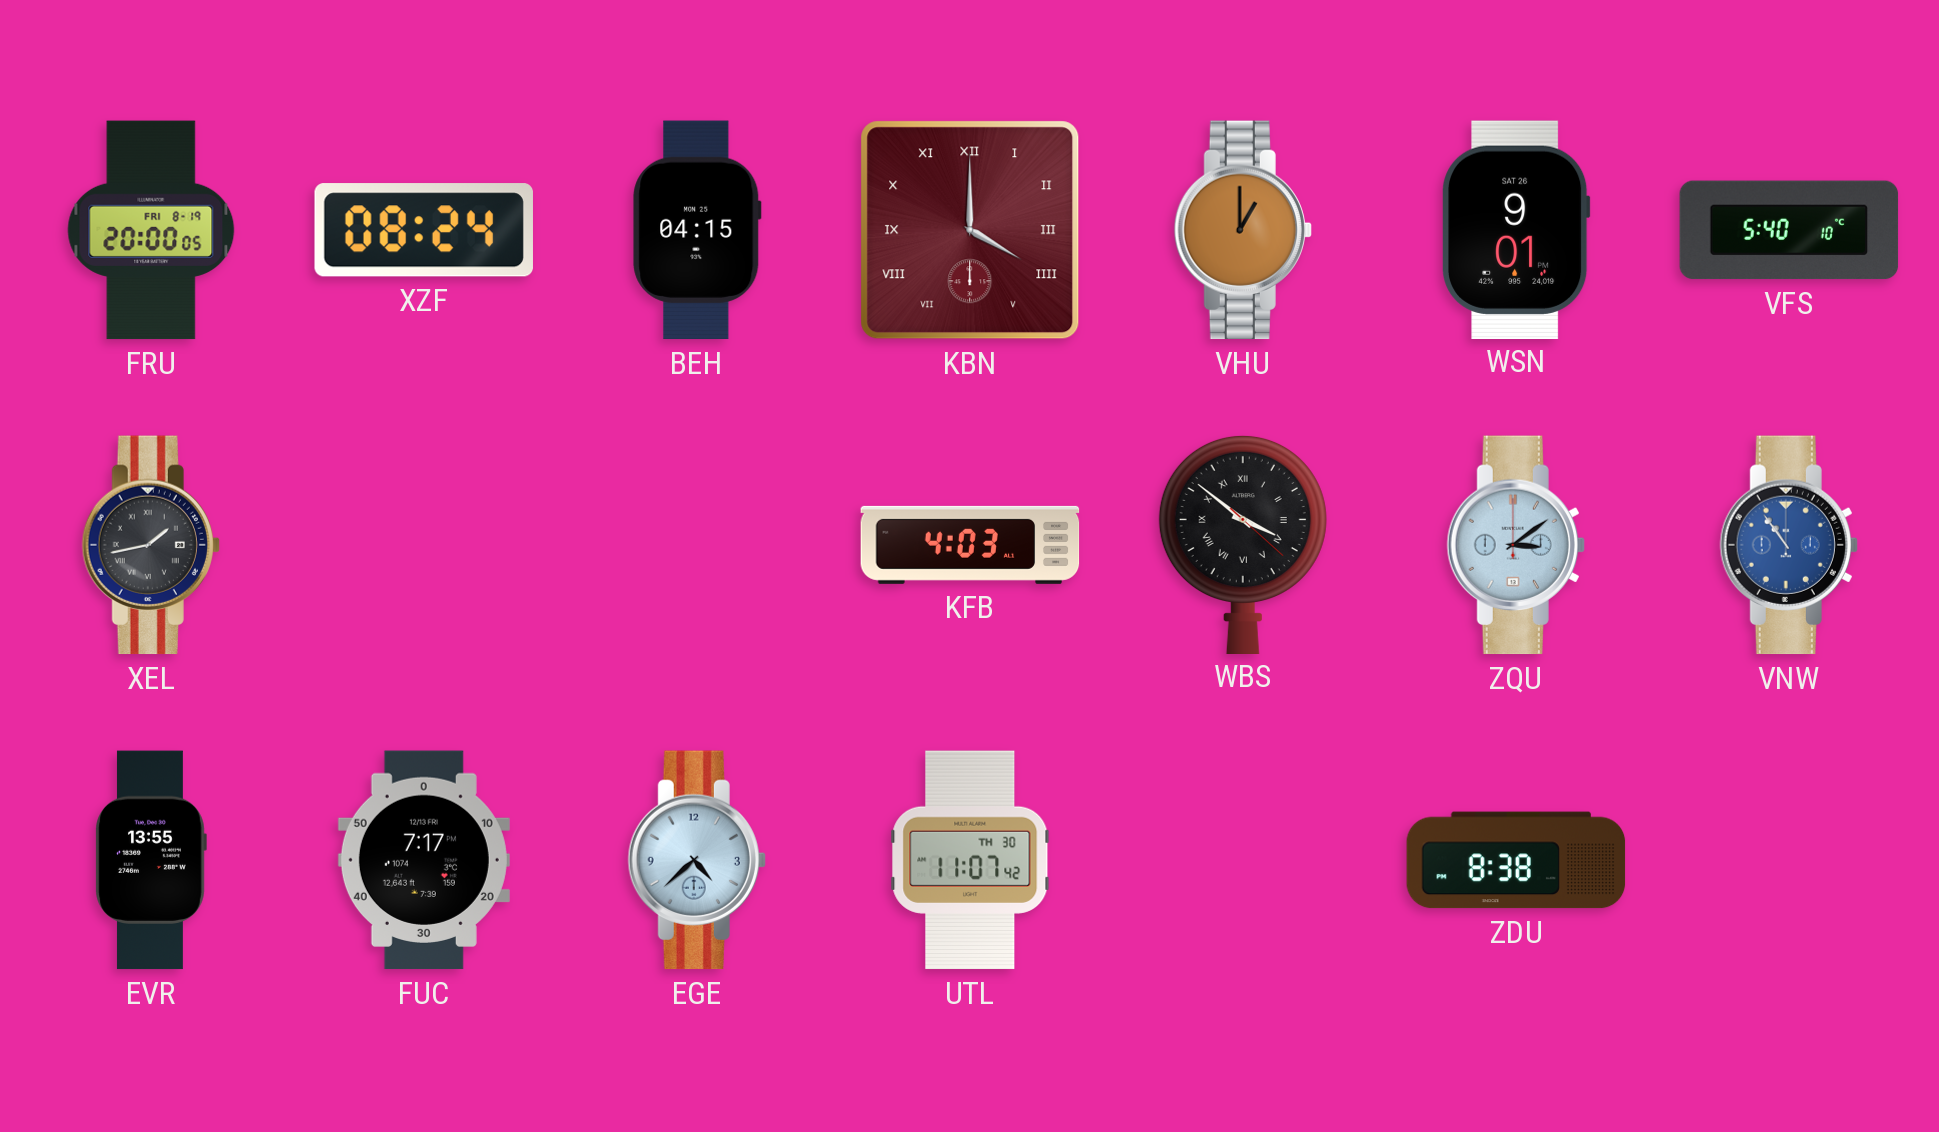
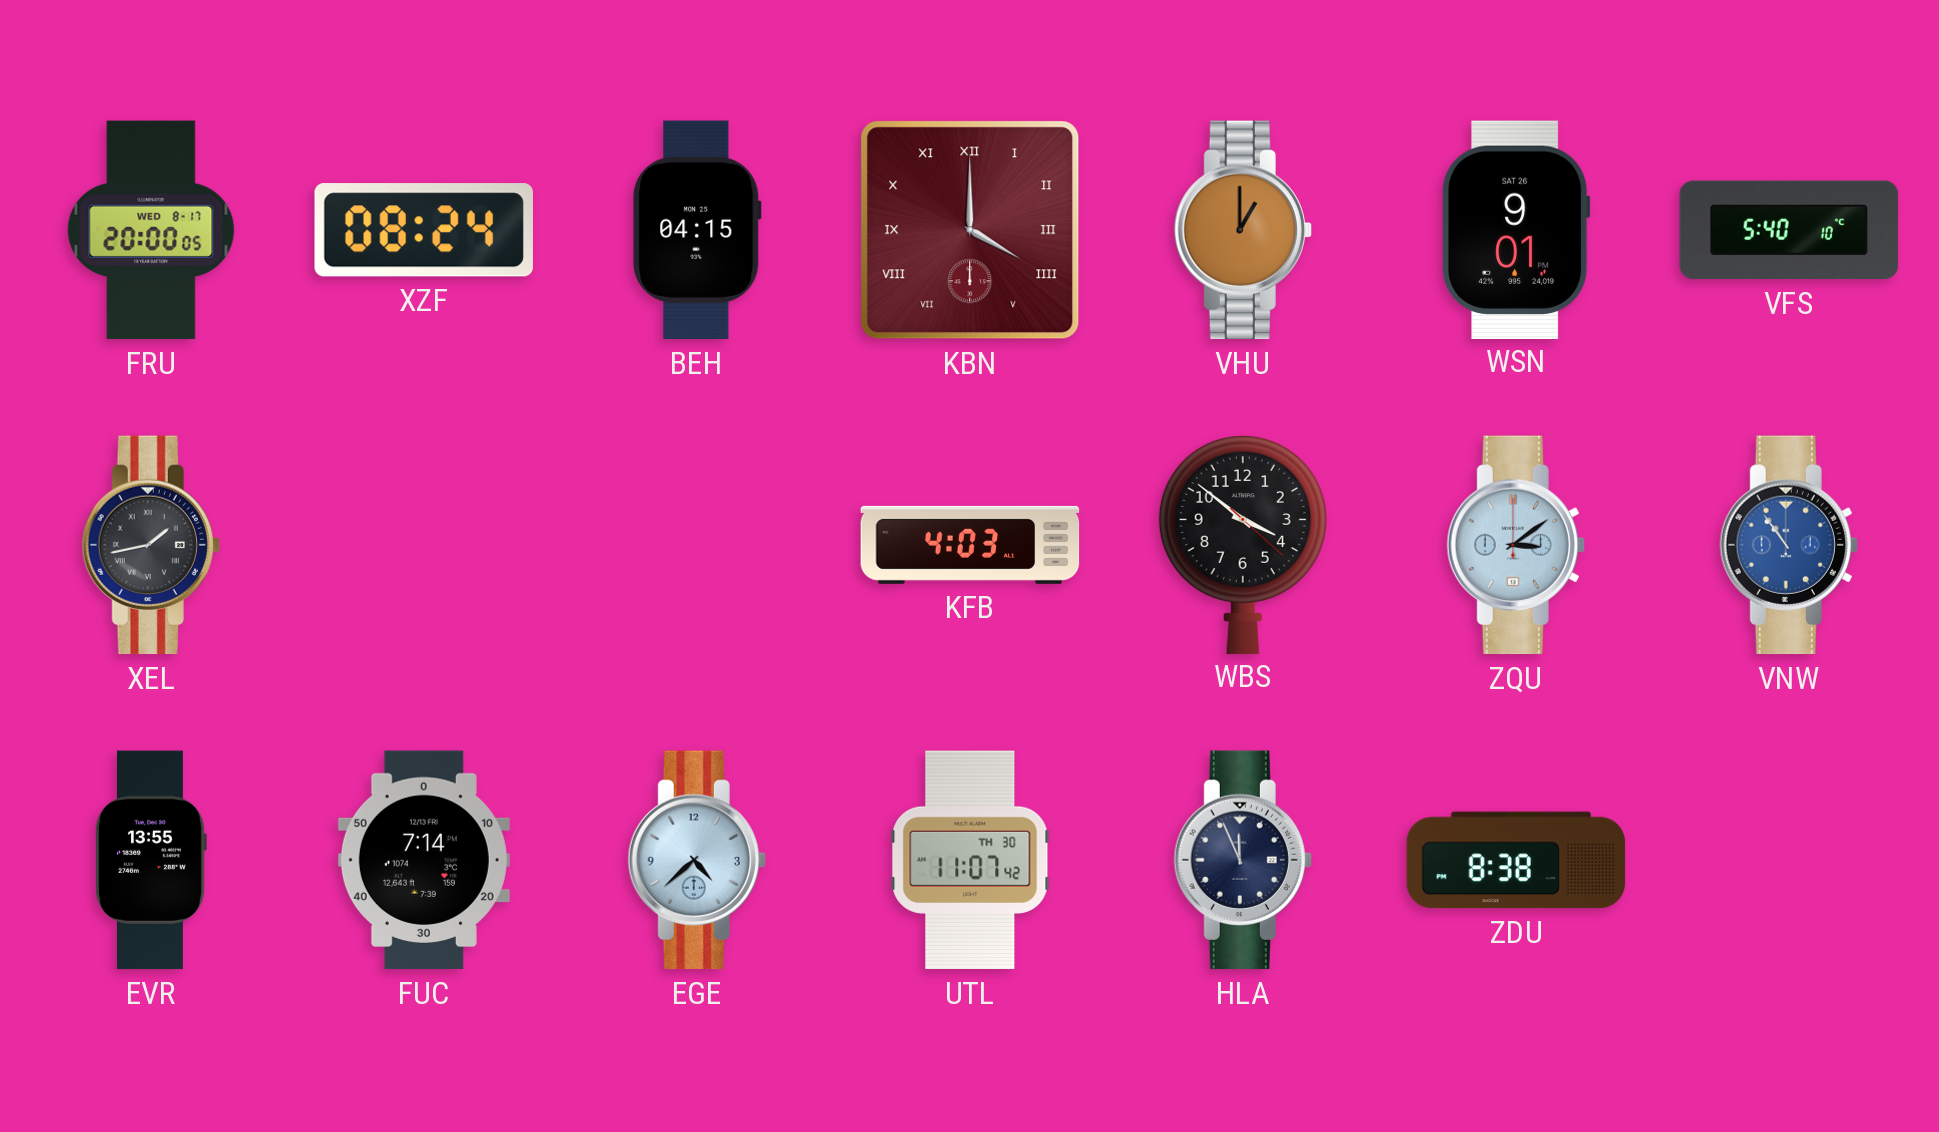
FRU date: FRI 8-19 -> WED 8-17 (151, 230)
WBS numerals: Roman -> Arabic (1243, 544)
FUC: 7:17 -> 7:14 (424, 860)
HLA: none -> 11:56 (1243, 860)
